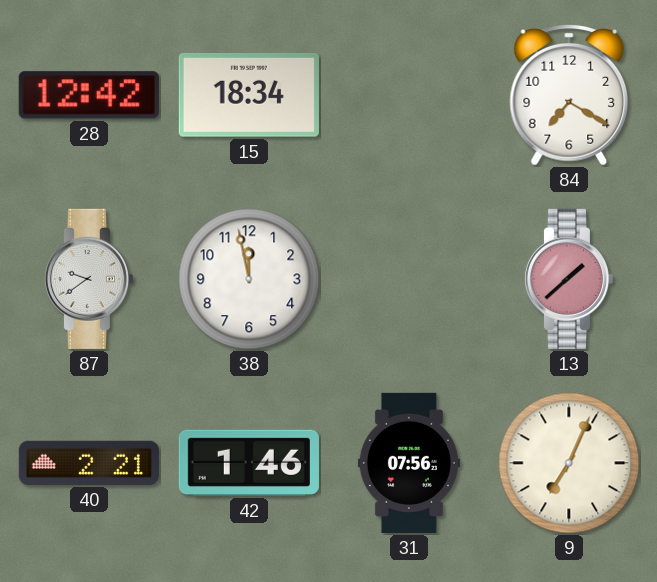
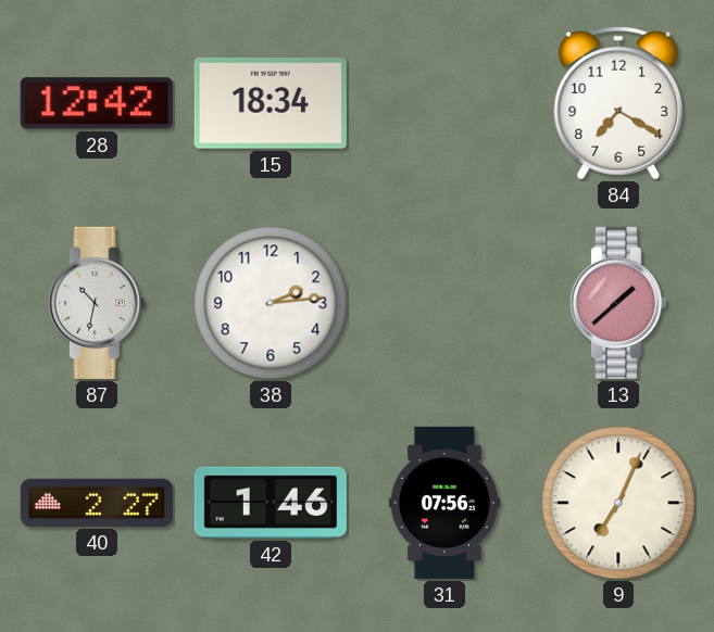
87: 9:39 -> 10:32 (96, 303)
38: 11:58 -> 2:14 (271, 303)
40: 2:21 -> 2:27 (97, 503)
